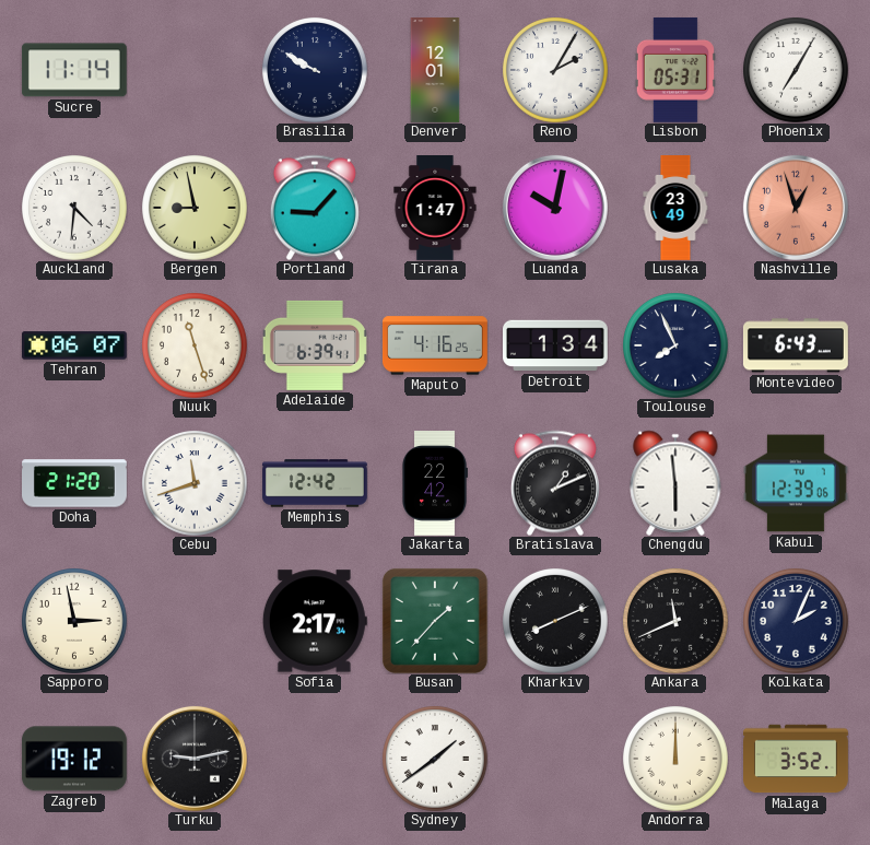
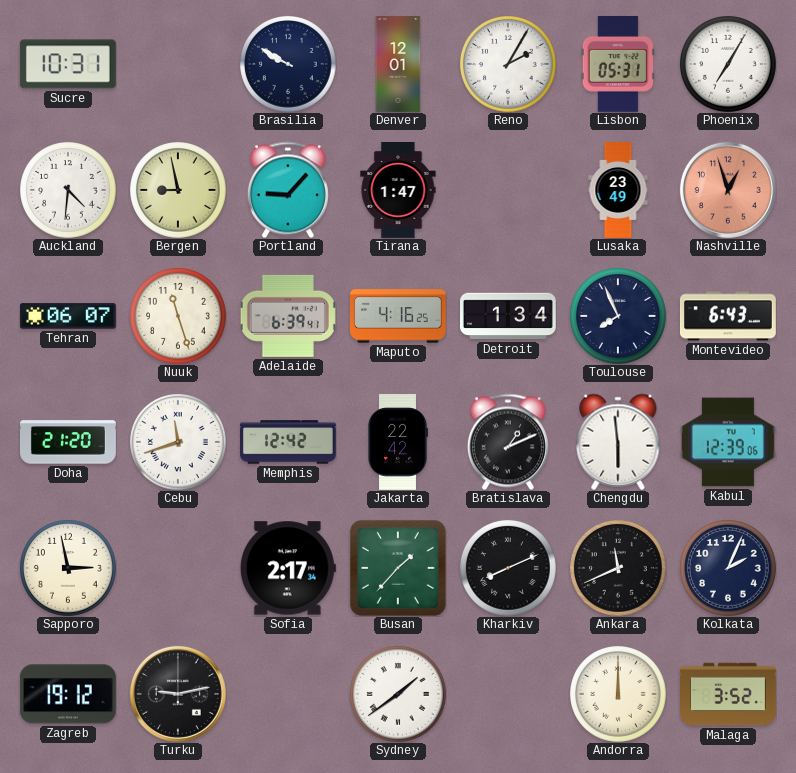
Sucre: 11:14 -> 10:31 (68, 64)
Luanda: 10:02 -> none (555, 208)
